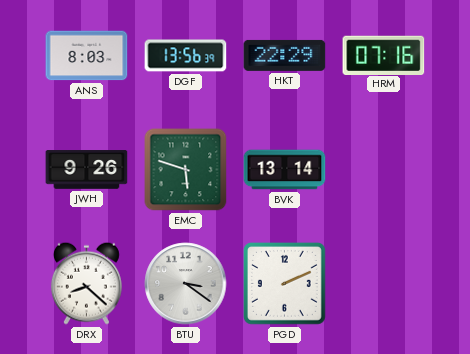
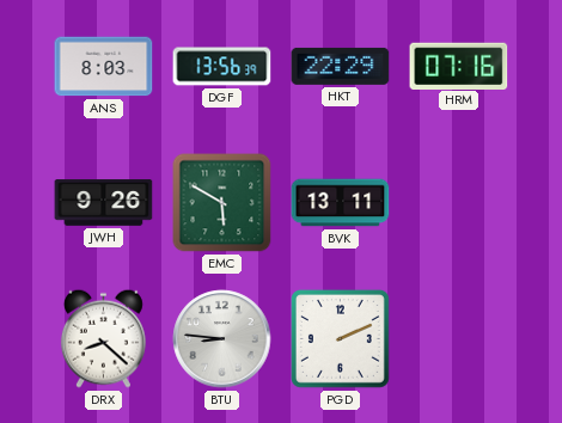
EMC: 5:48 -> 5:50 (222, 203)
BVK: 13:14 -> 13:11 (341, 203)
BTU: 3:21 -> 8:46 (222, 339)
